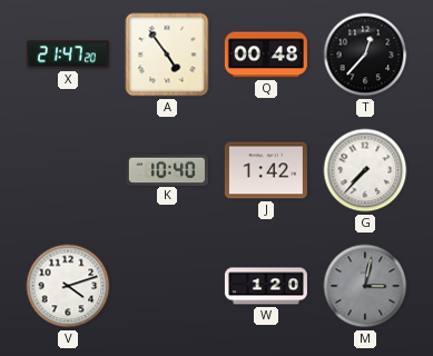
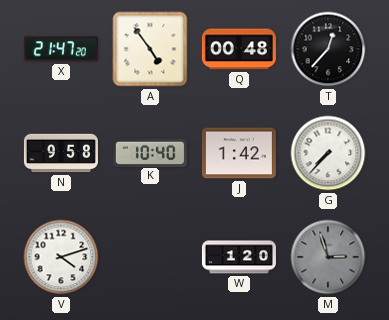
N: none -> 9:58 (61, 153)
M: 3:02 -> 2:57 (328, 257)
